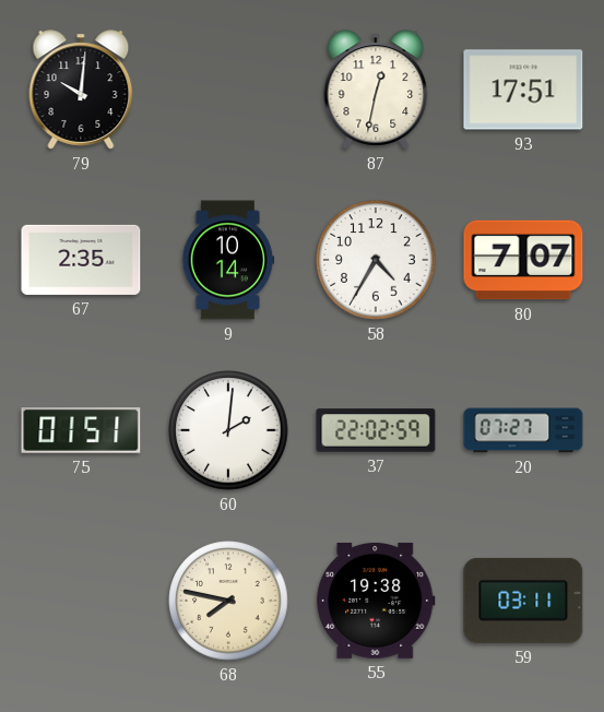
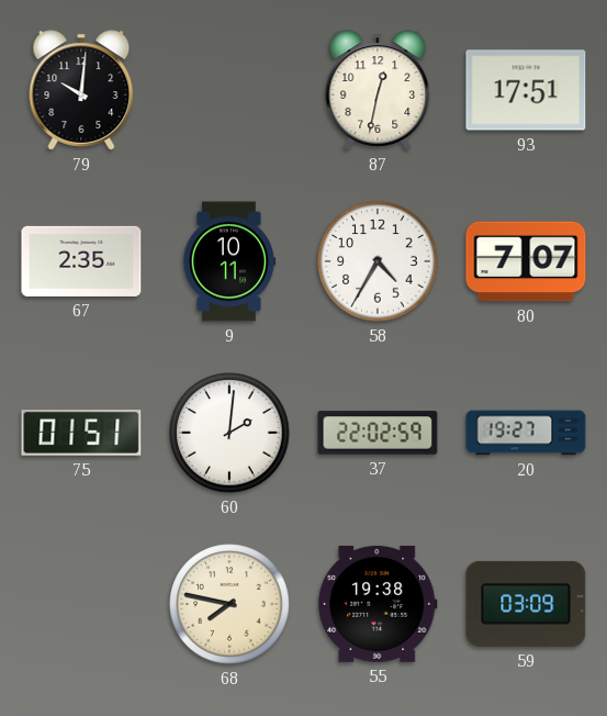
9: 10:14 -> 10:11 (229, 261)
20: 07:27 -> 19:27 (526, 433)
59: 03:11 -> 03:09 (526, 604)
